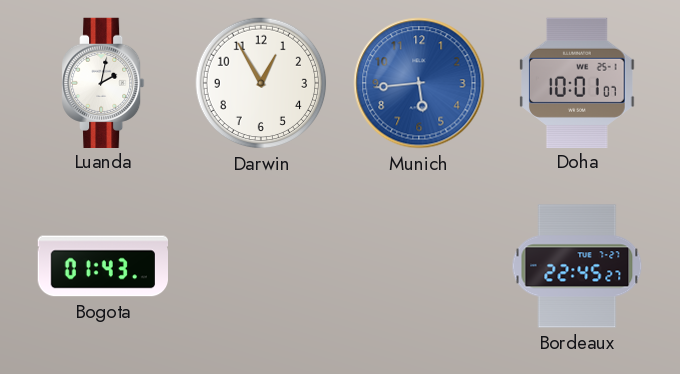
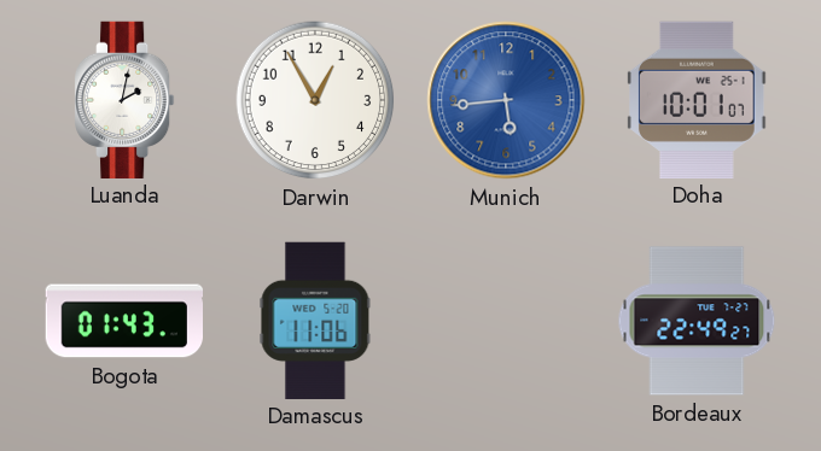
Damascus: none -> 11:06 (315, 320)
Bordeaux: 22:45 -> 22:49 (697, 321)
